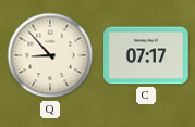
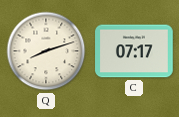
Q: 8:53 -> 8:12 (46, 51)
